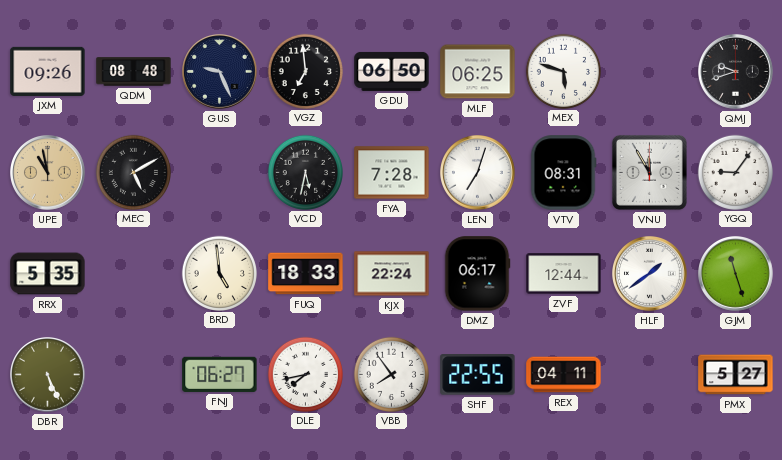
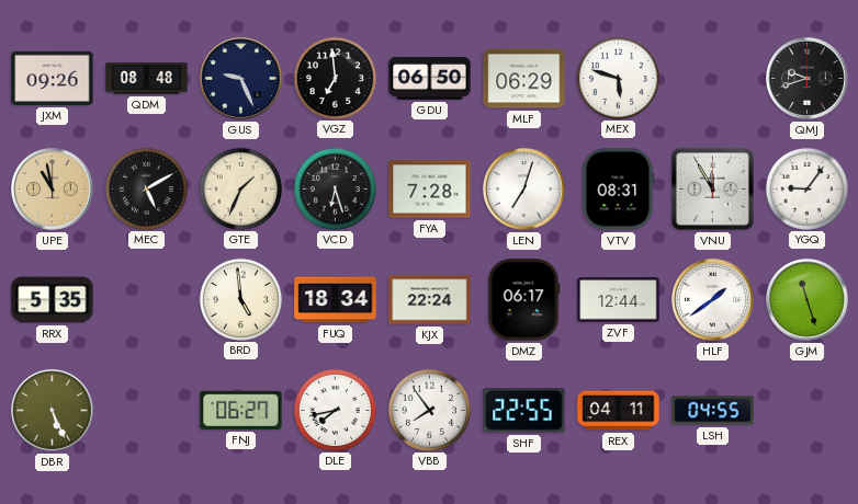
MLF: 06:25 -> 06:29 (524, 79)
GTE: none -> 1:34 (240, 188)
VCD: 5:32 -> 6:27 (335, 188)
FUQ: 18:33 -> 18:34 (336, 300)
LSH: none -> 04:55 (713, 411)
PMX: 5:27 -> none (736, 375)
